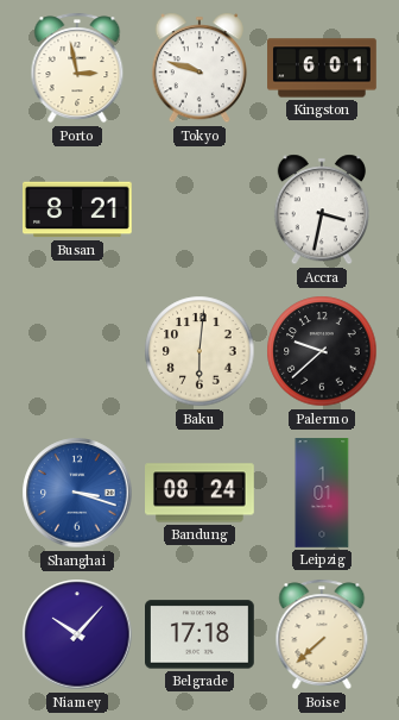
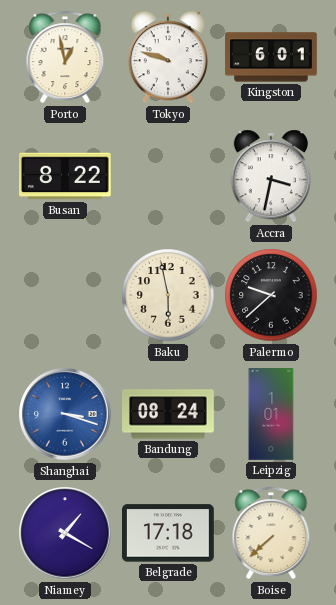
Porto: 2:58 -> 12:58 (65, 57)
Busan: 8:21 -> 8:22 (66, 176)
Baku: 6:01 -> 5:58 (168, 295)
Niamey: 10:07 -> 1:20 (65, 533)
